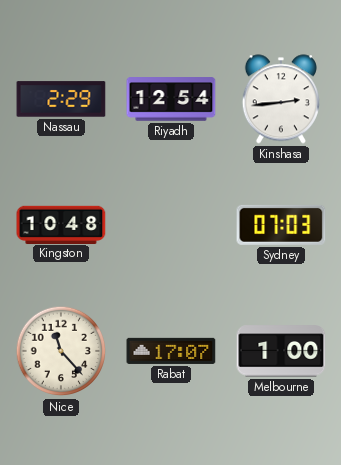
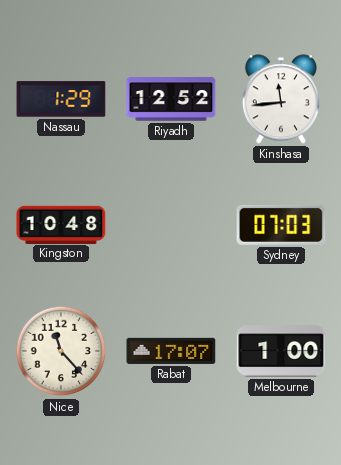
Nassau: 2:29 -> 1:29 (61, 99)
Riyadh: 12:54 -> 12:52 (171, 99)
Kinshasa: 2:44 -> 11:44 (281, 99)
